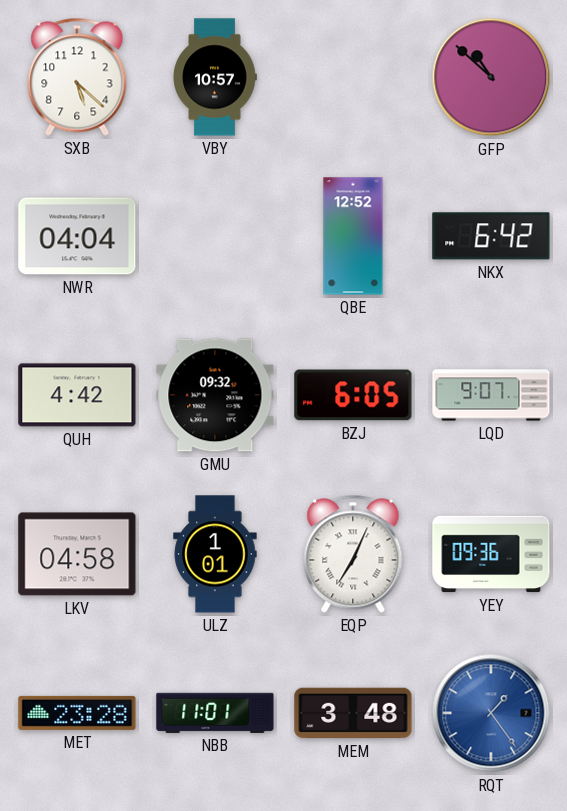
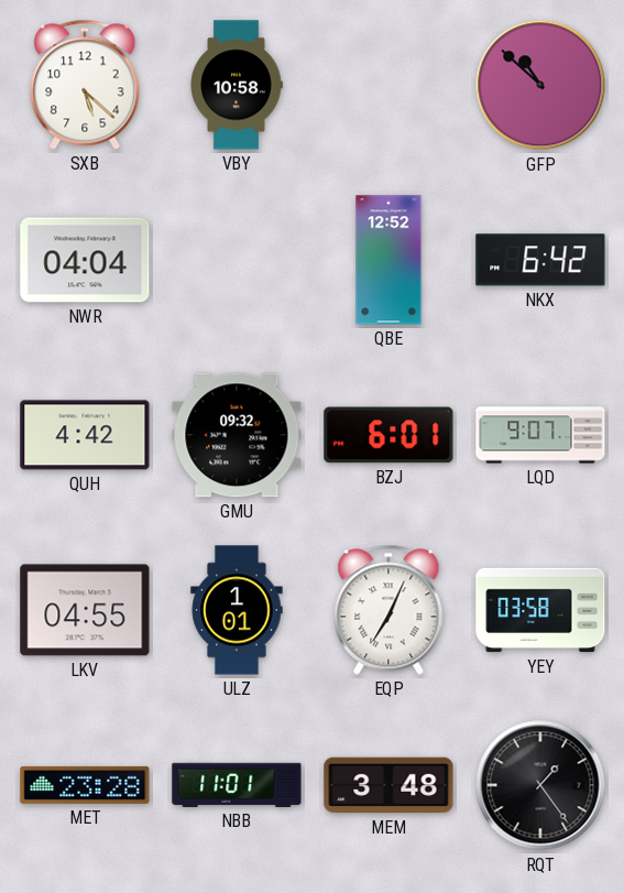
VBY: 10:57 -> 10:58 (237, 85)
BZJ: 6:05 -> 6:01 (388, 435)
LKV: 04:58 -> 04:55 (85, 610)
YEY: 09:36 -> 03:58 (540, 610)
RQT dial: blue -> black (540, 785)
